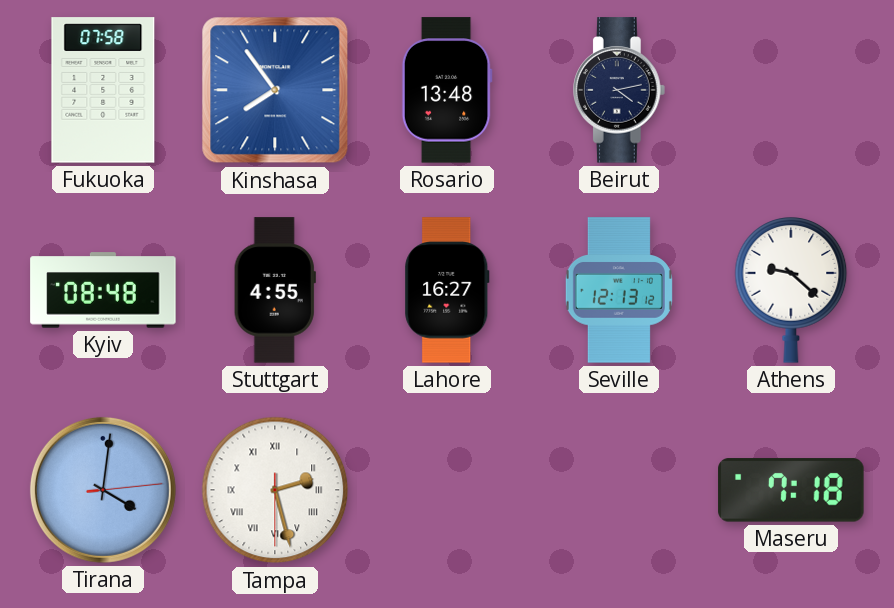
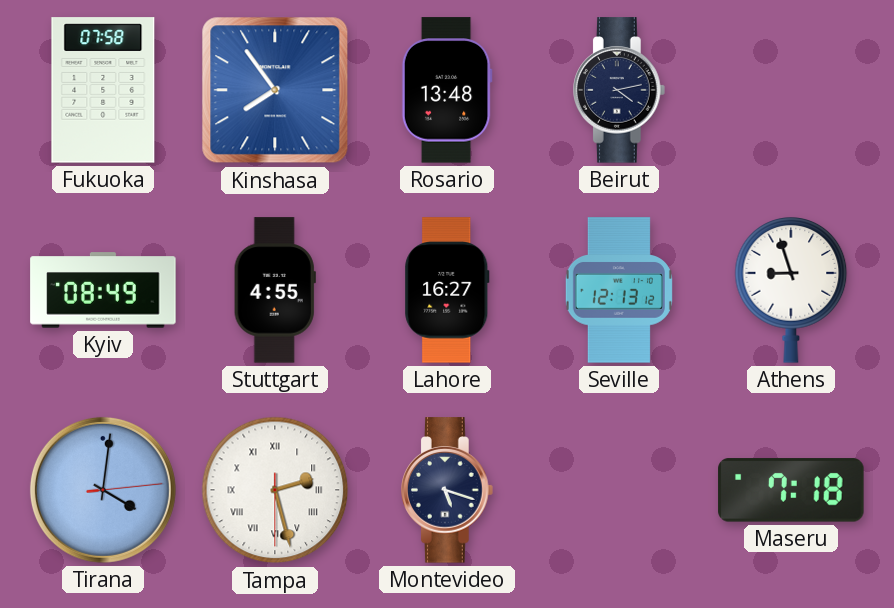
Kyiv: 08:48 -> 08:49 (103, 290)
Athens: 9:22 -> 8:57 (791, 291)
Montevideo: none -> 5:18 (447, 490)
